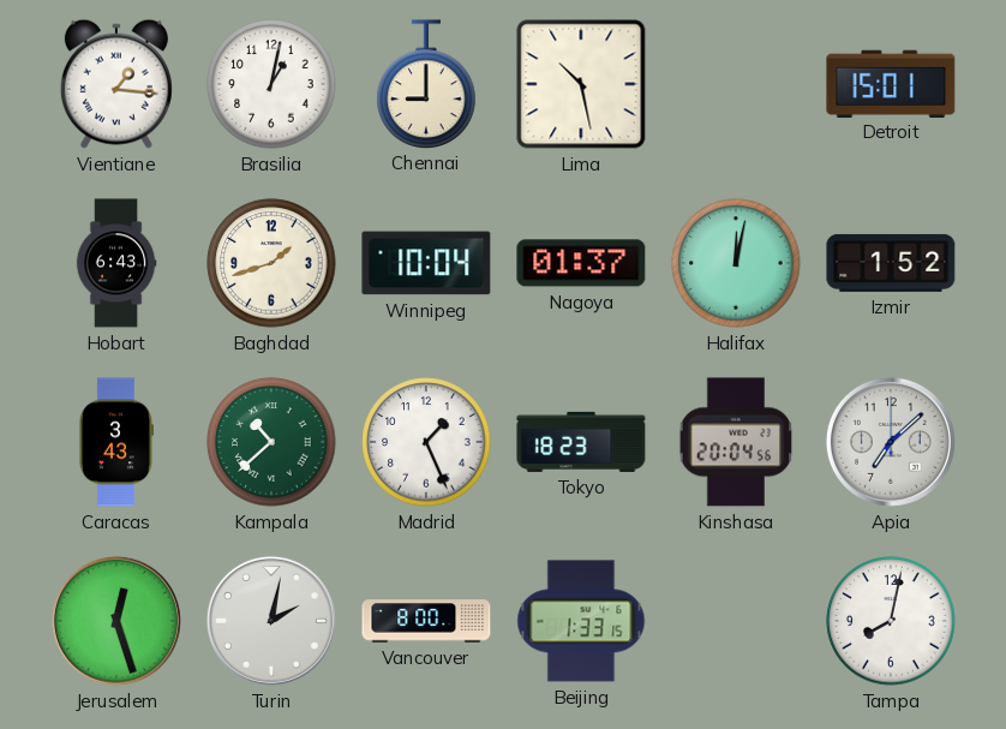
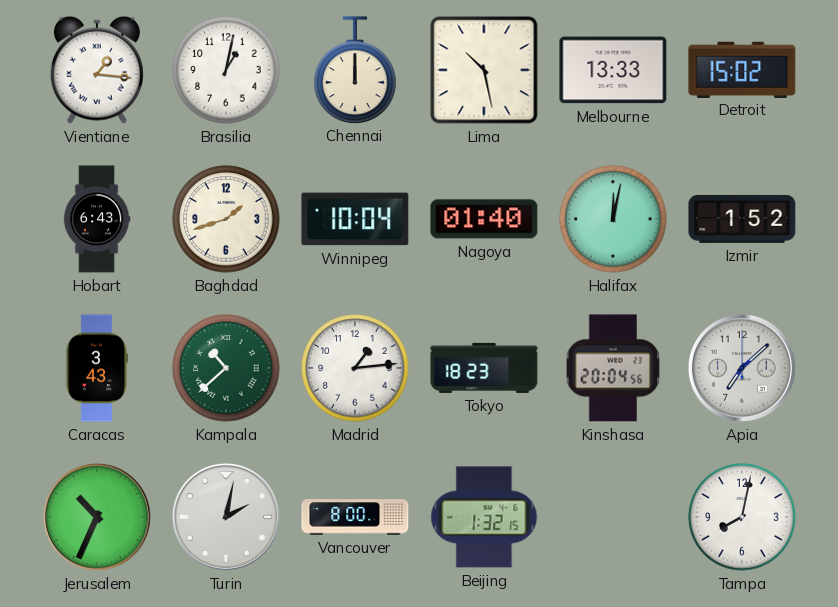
Chennai: 9:00 -> 12:00 (355, 70)
Melbourne: none -> 13:33 (613, 70)
Detroit: 15:01 -> 15:02 (742, 69)
Nagoya: 01:37 -> 01:40 (484, 219)
Madrid: 1:26 -> 1:14 (355, 368)
Jerusalem: 12:27 -> 10:34 (97, 517)
Beijing: 1:33 -> 1:32 (484, 517)
